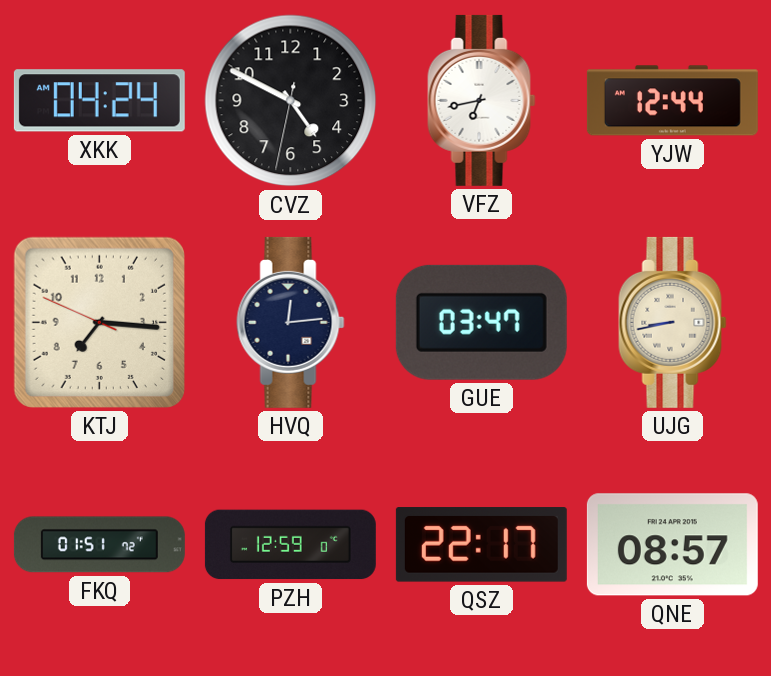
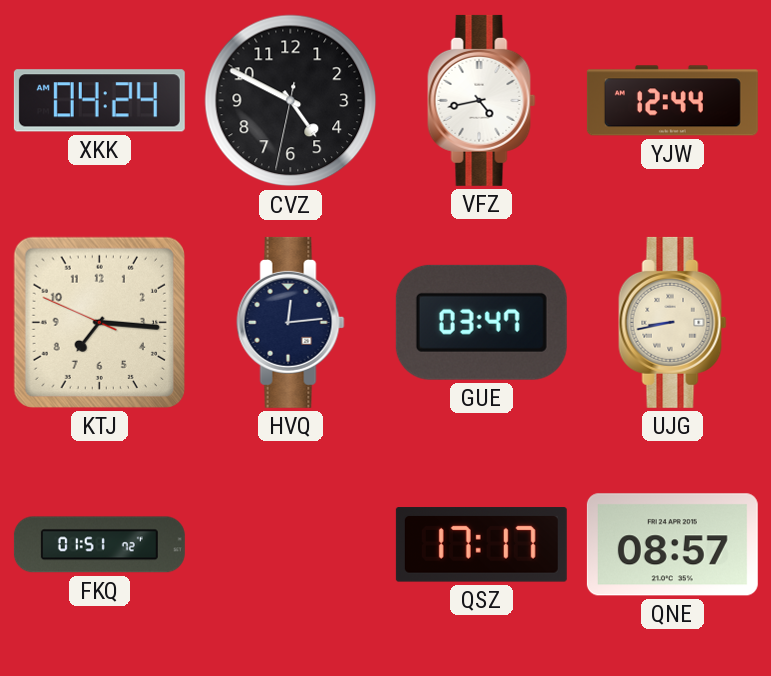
VFZ: 6:43 -> 4:43 (482, 100)
PZH: 12:59 -> none (290, 545)
QSZ: 22:17 -> 17:17 (481, 545)
